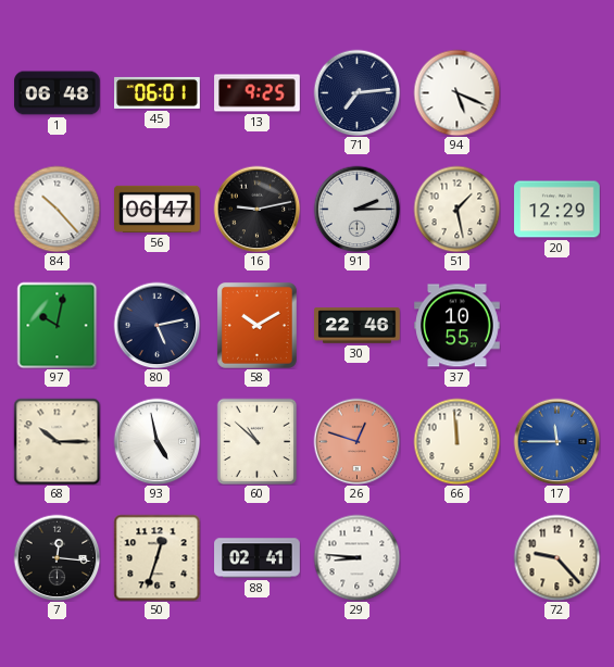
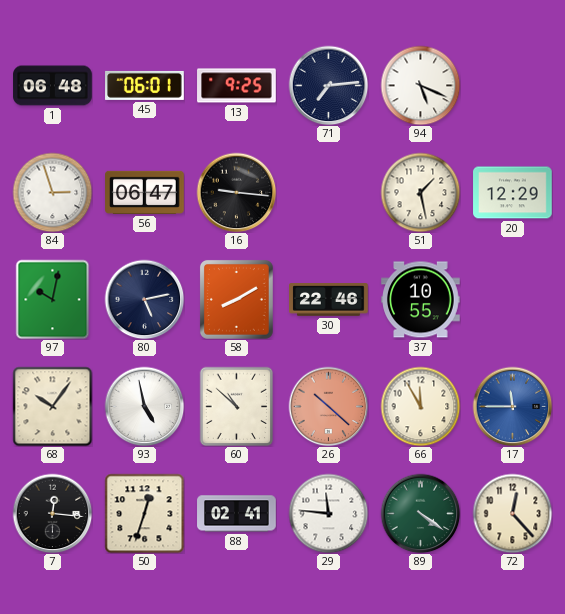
84: 10:23 -> 2:57 (52, 192)
16: 9:13 -> 9:16 (236, 192)
91: 2:15 -> none (356, 209)
58: 10:10 -> 8:10 (236, 299)
68: 10:15 -> 10:06 (52, 406)
26: 12:48 -> 10:22 (328, 406)
66: 11:59 -> 11:55 (420, 406)
29: 8:46 -> 11:46 (328, 513)
89: none -> 4:21 (420, 513)
72: 9:23 -> 12:23 (512, 513)
